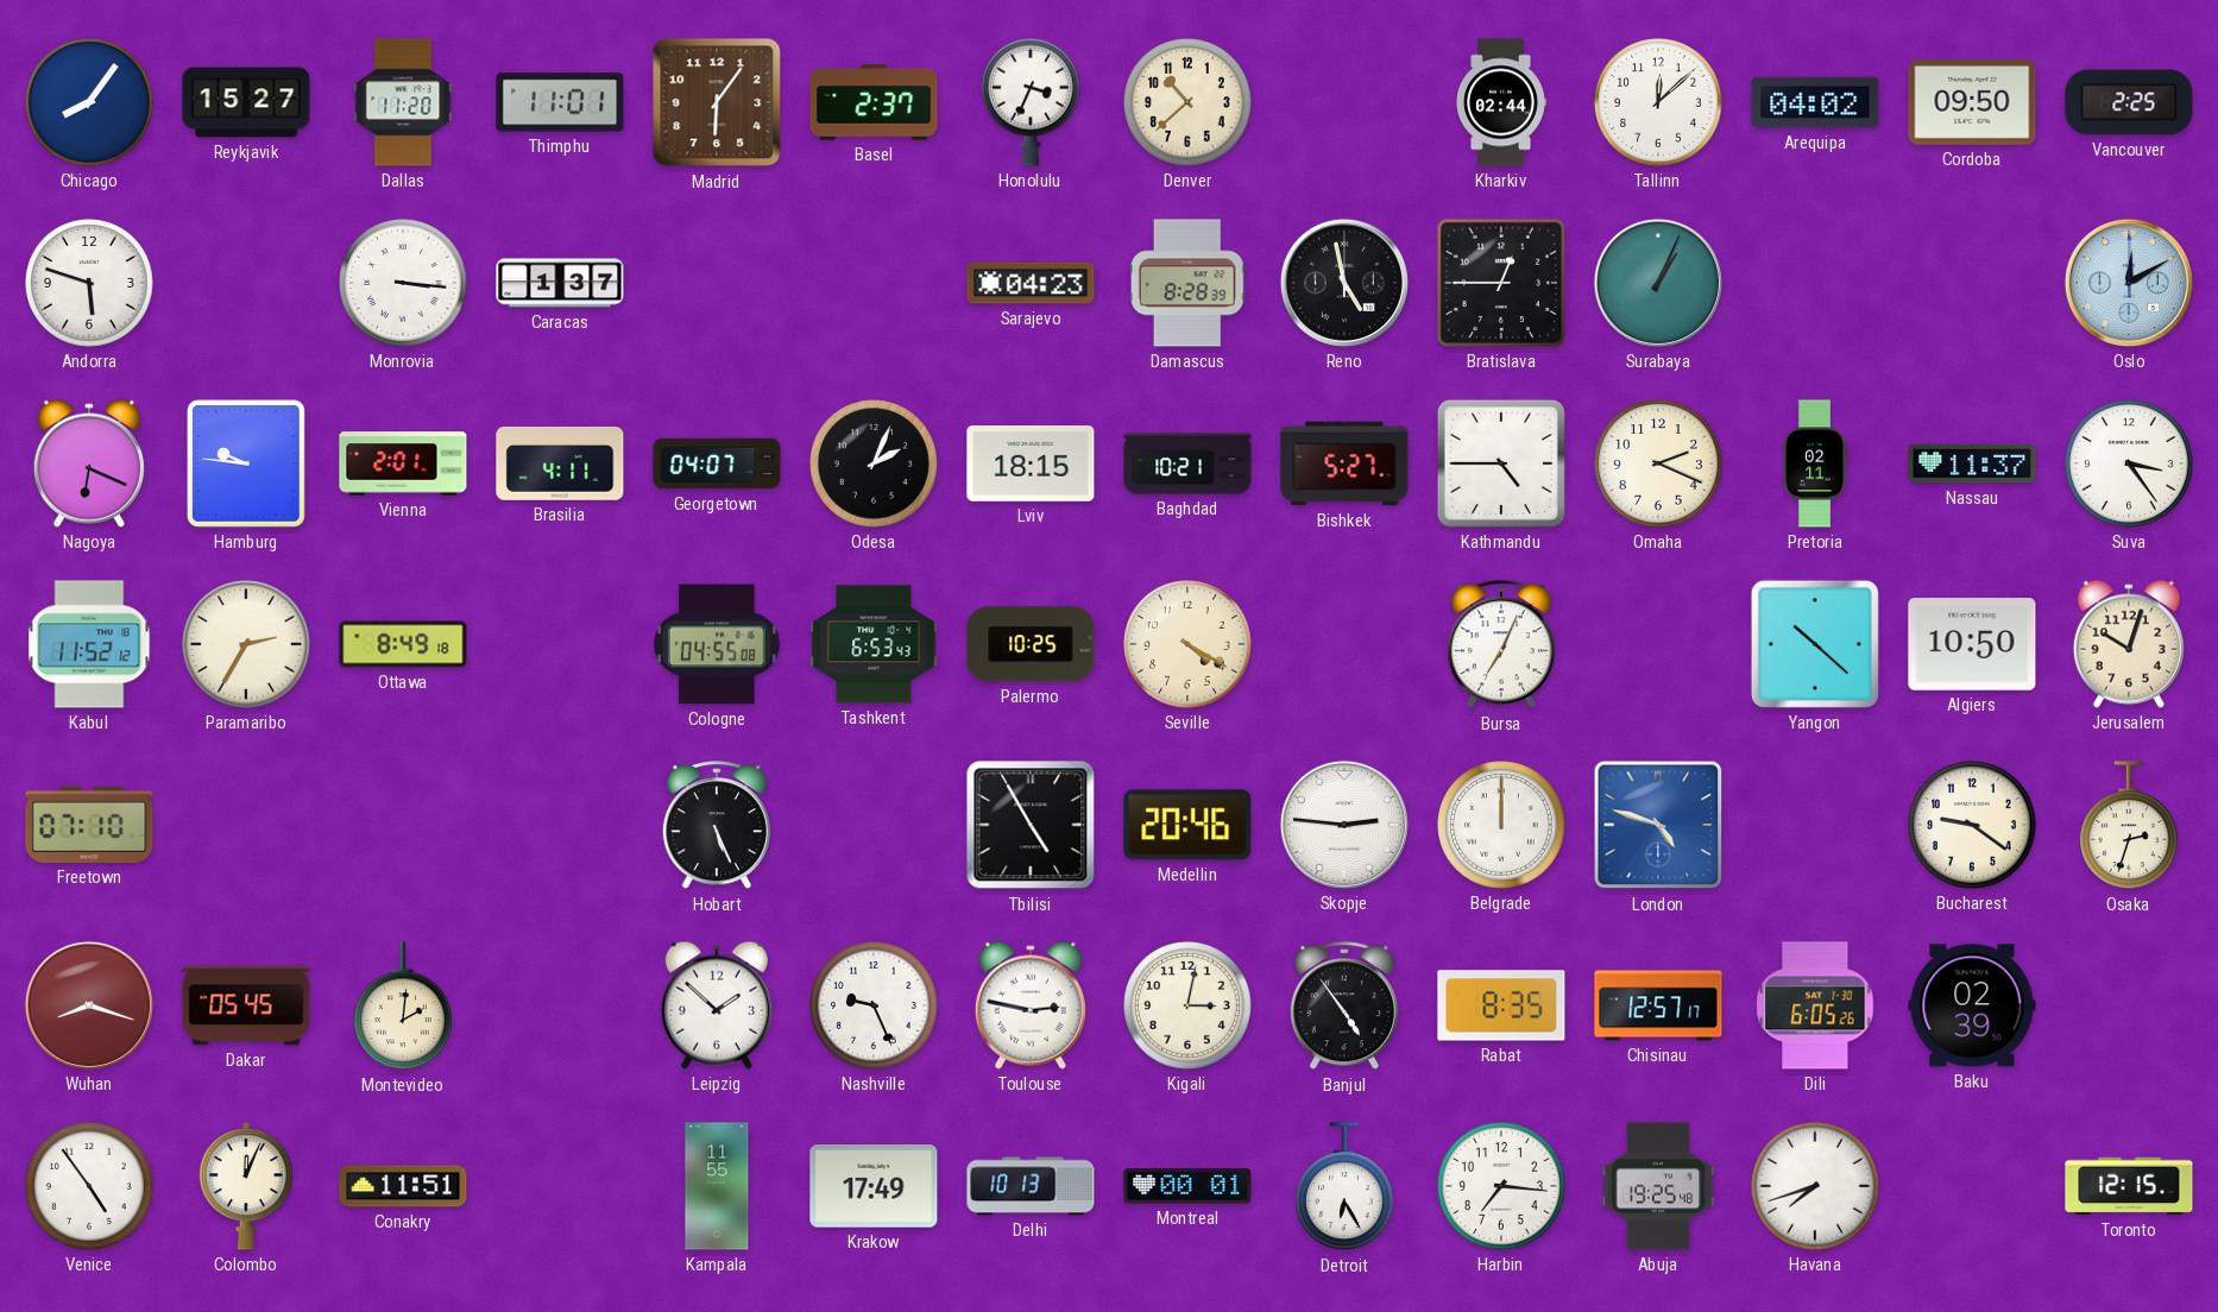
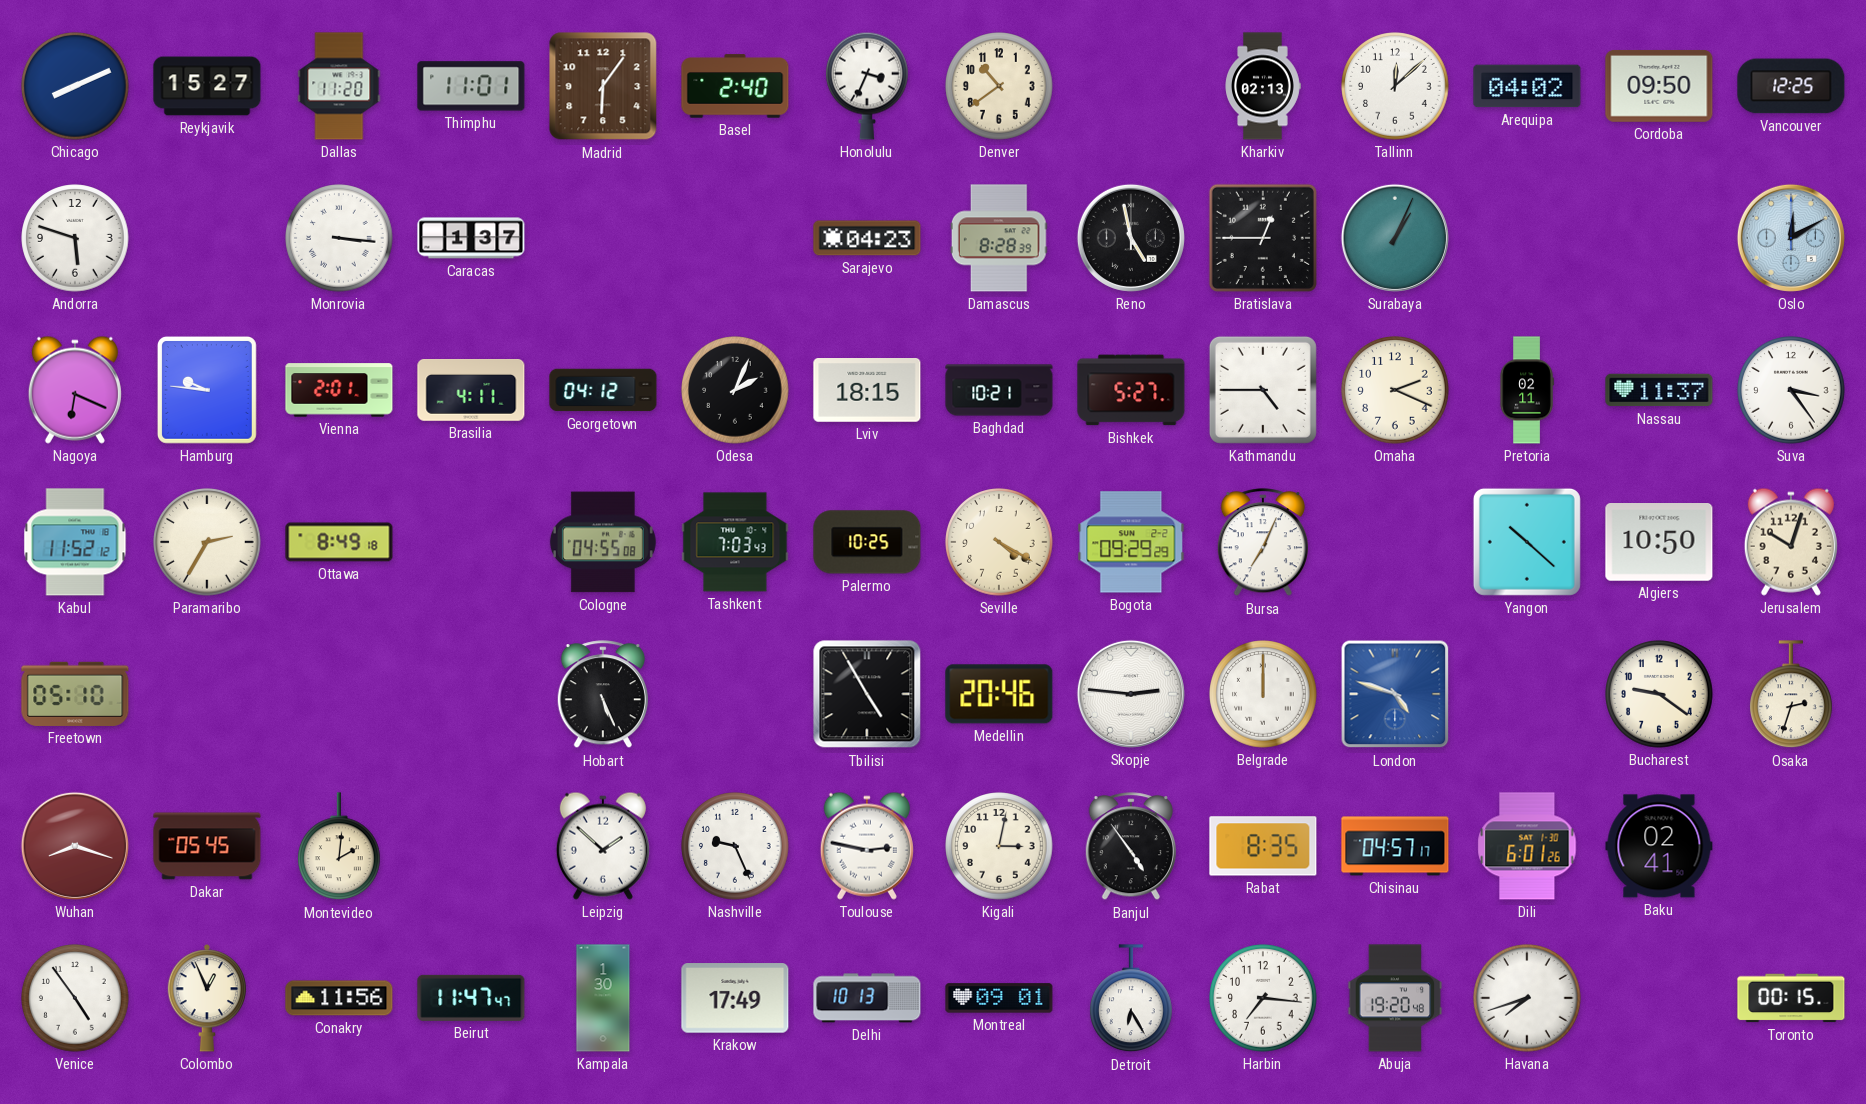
Chicago: 8:06 -> 8:11 (75, 86)
Basel: 2:37 -> 2:40 (735, 86)
Denver: 10:38 -> 10:39 (999, 86)
Kharkiv: 02:44 -> 02:13 (1263, 86)
Vancouver: 2:25 -> 12:25 (1791, 86)
Georgetown: 04:07 -> 04:12 (603, 390)
Tashkent: 6:53 -> 7:03 (735, 542)
Bogota: none -> 09:29 (1131, 542)
Freetown: 07:10 -> 05:10 (75, 694)
Chisinau: 12:57 -> 04:57 (1395, 846)
Dili: 6:05 -> 6:01 (1527, 846)
Baku: 02:39 -> 02:41 (1659, 846)
Colombo: 12:04 -> 12:56 (207, 998)
Conakry: 11:51 -> 11:56 (339, 998)
Beirut: none -> 11:47 (471, 998)
Kampala: 11:55 -> 1:30 (603, 998)
Montreal: 00:01 -> 09:01 (999, 998)
Abuja: 19:25 -> 19:20 (1395, 998)
Toronto: 12:15 -> 00:15 (1791, 998)
